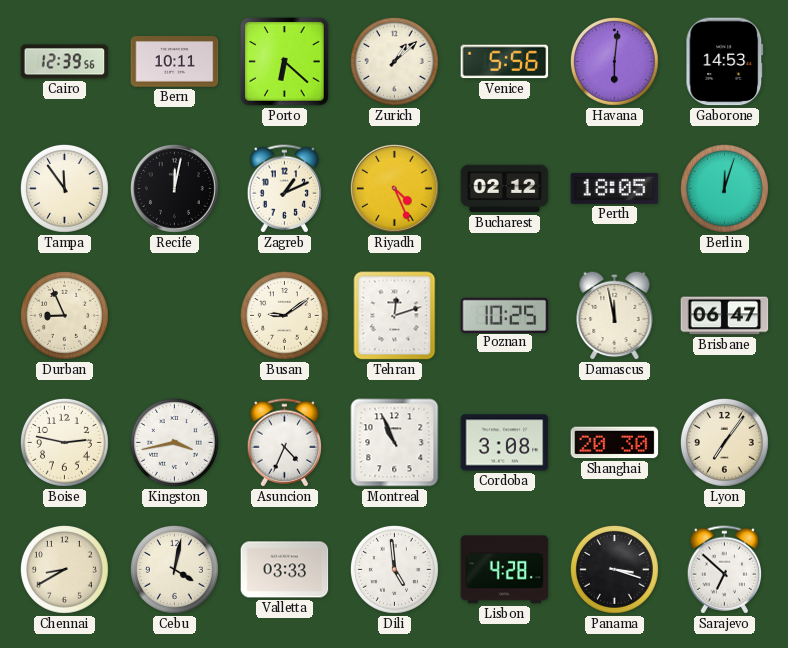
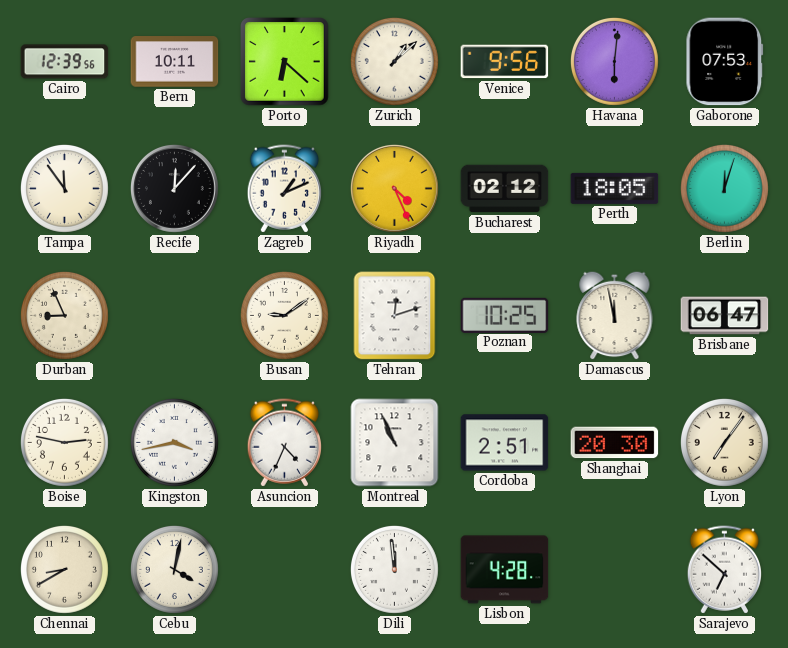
Venice: 5:56 -> 9:56 (505, 62)
Gaborone: 14:53 -> 07:53 (725, 62)
Recife: 12:02 -> 12:07 (174, 188)
Cordoba: 3:08 -> 2:51 (505, 443)
Valletta: 03:33 -> none (285, 570)
Dili: 4:59 -> 11:59 (394, 569)
Panama: 3:18 -> none (614, 569)
